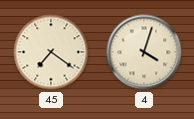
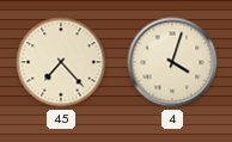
45: 7:21 -> 7:23 (61, 62)
